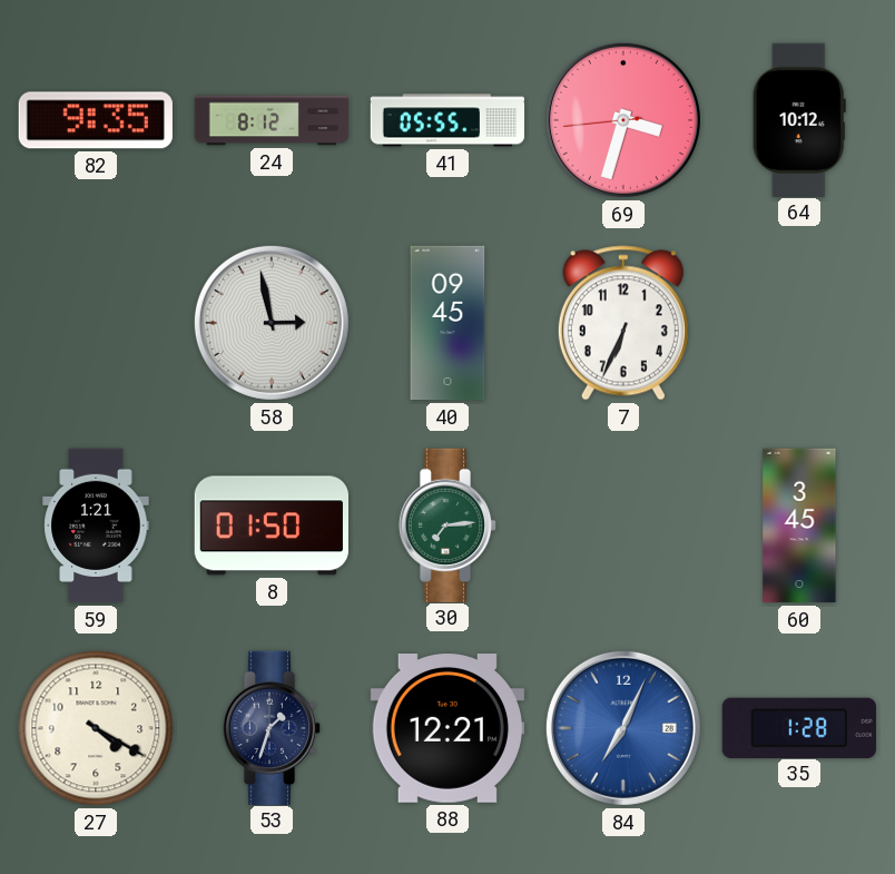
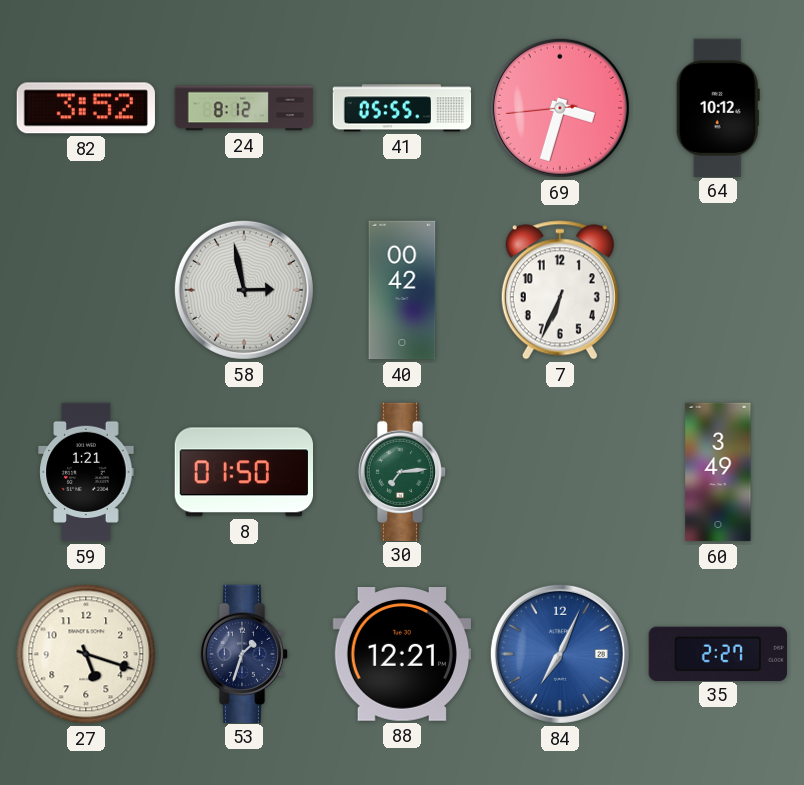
82: 9:35 -> 3:52 (86, 108)
40: 09:45 -> 00:42 (402, 290)
60: 3:45 -> 3:49 (718, 472)
27: 4:20 -> 5:18 (86, 654)
35: 1:28 -> 2:27 (718, 653)
